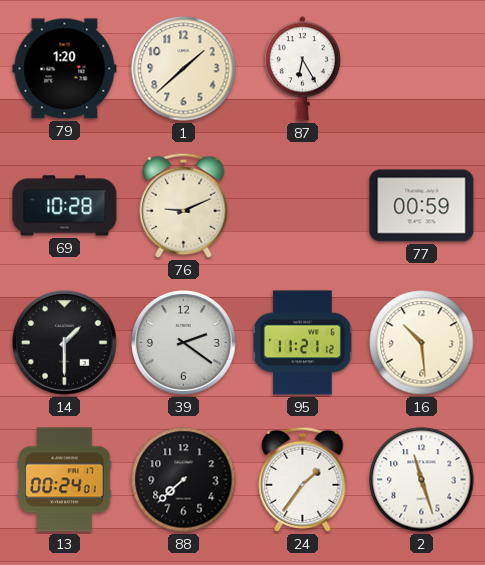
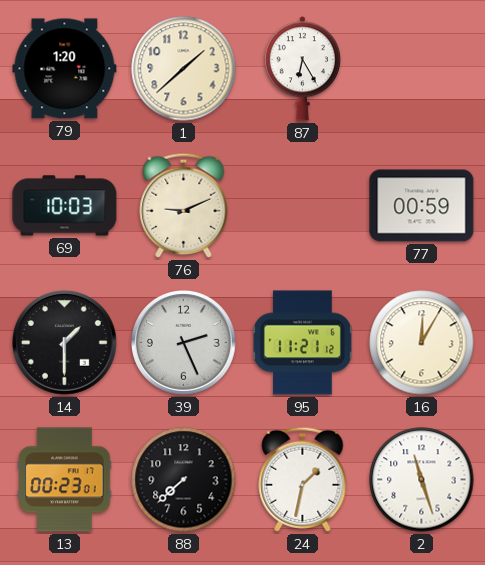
69: 10:28 -> 10:03 (65, 206)
39: 2:21 -> 2:26 (184, 343)
16: 10:29 -> 12:05 (422, 343)
13: 00:24 -> 00:23 (65, 480)
24: 1:36 -> 1:32 (303, 479)
